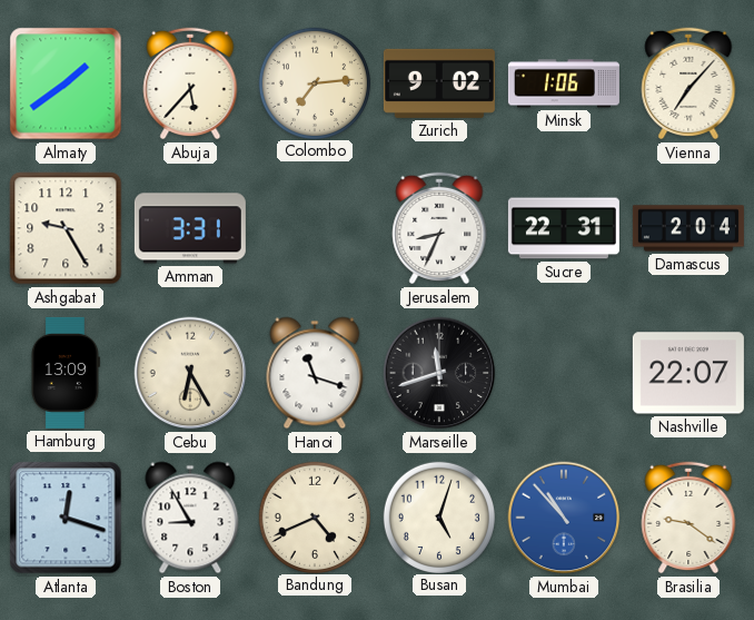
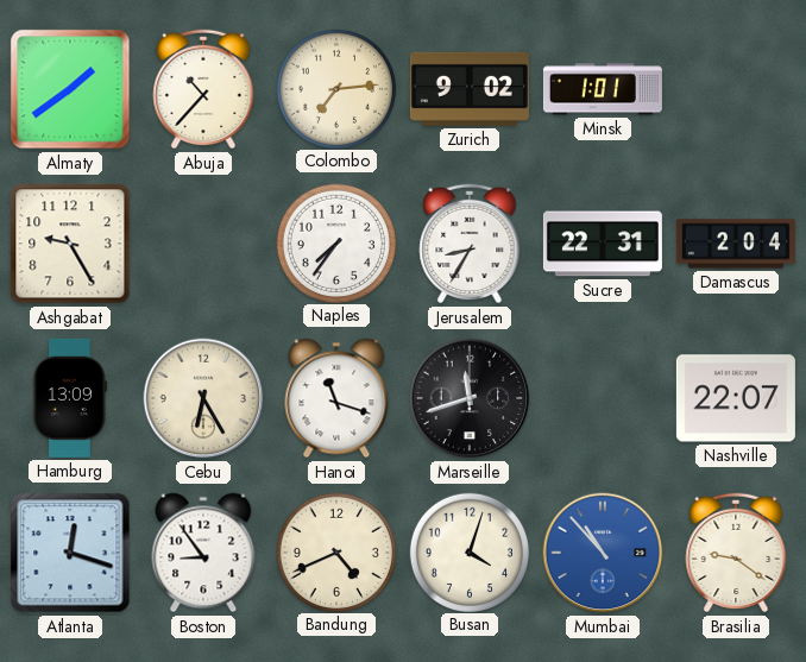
Abuja: 5:37 -> 10:37 (203, 89)
Minsk: 1:06 -> 1:01 (603, 89)
Vienna: 7:07 -> none (688, 83)
Amman: 3:31 -> none (190, 228)
Naples: none -> 7:36 (335, 242)
Jerusalem: 8:34 -> 8:35 (470, 244)
Boston: 8:55 -> 8:54 (203, 553)
Busan: 5:03 -> 4:03 (468, 551)
